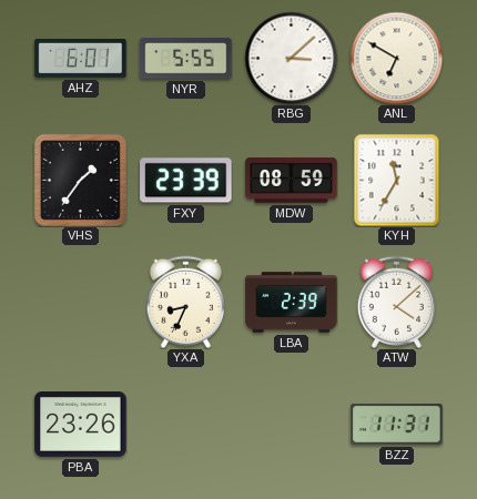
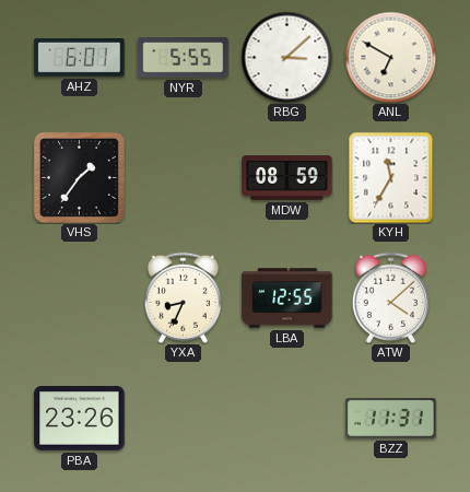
FXY: 23:39 -> none (186, 181)
LBA: 2:39 -> 12:55 (287, 298)
